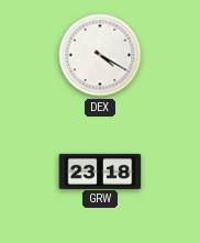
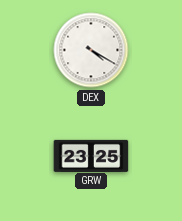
GRW: 23:18 -> 23:25 (91, 155)
